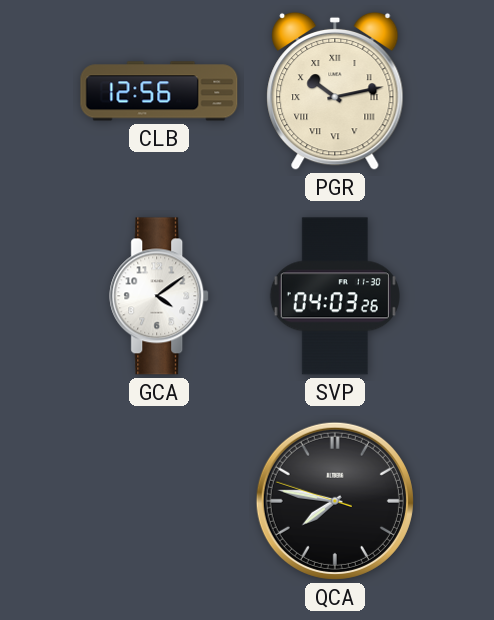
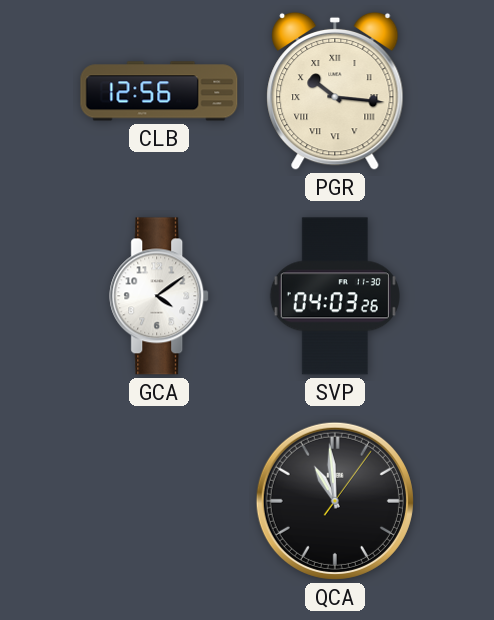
PGR: 10:13 -> 10:16 (335, 91)
QCA: 7:46 -> 10:59 (335, 501)
